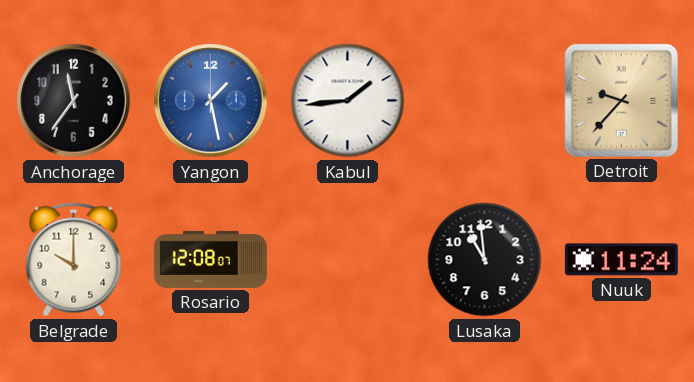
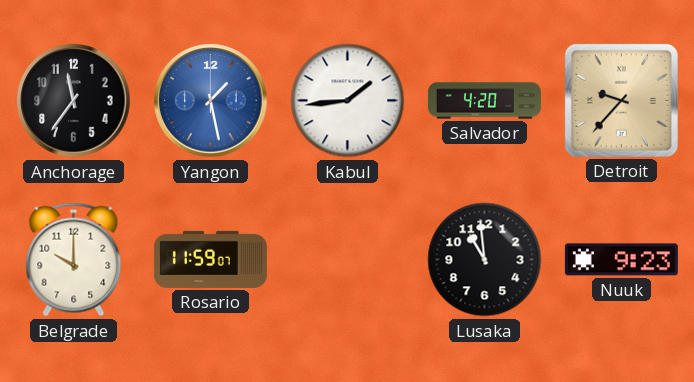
Salvador: none -> 4:20 (484, 101)
Rosario: 12:08 -> 11:59 (210, 259)
Nuuk: 11:24 -> 9:23 (621, 260)
